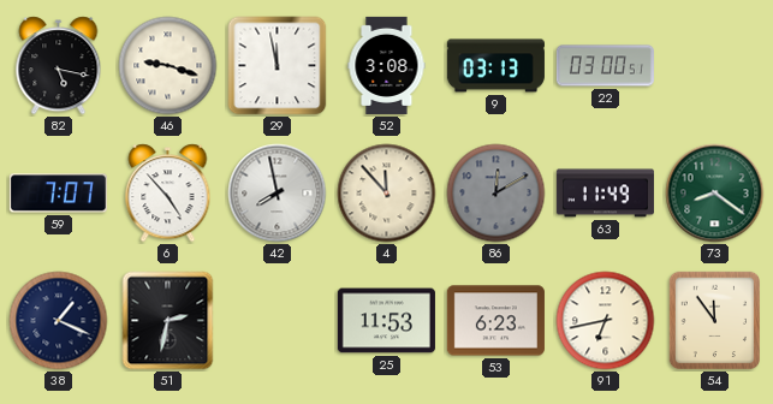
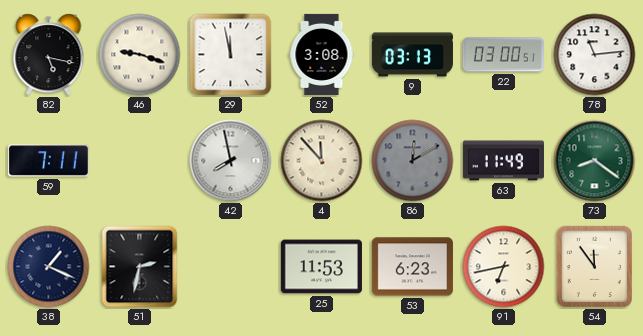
78: none -> 11:14 (595, 55)
59: 7:07 -> 7:11 (48, 161)
6: 4:53 -> none (168, 194)
